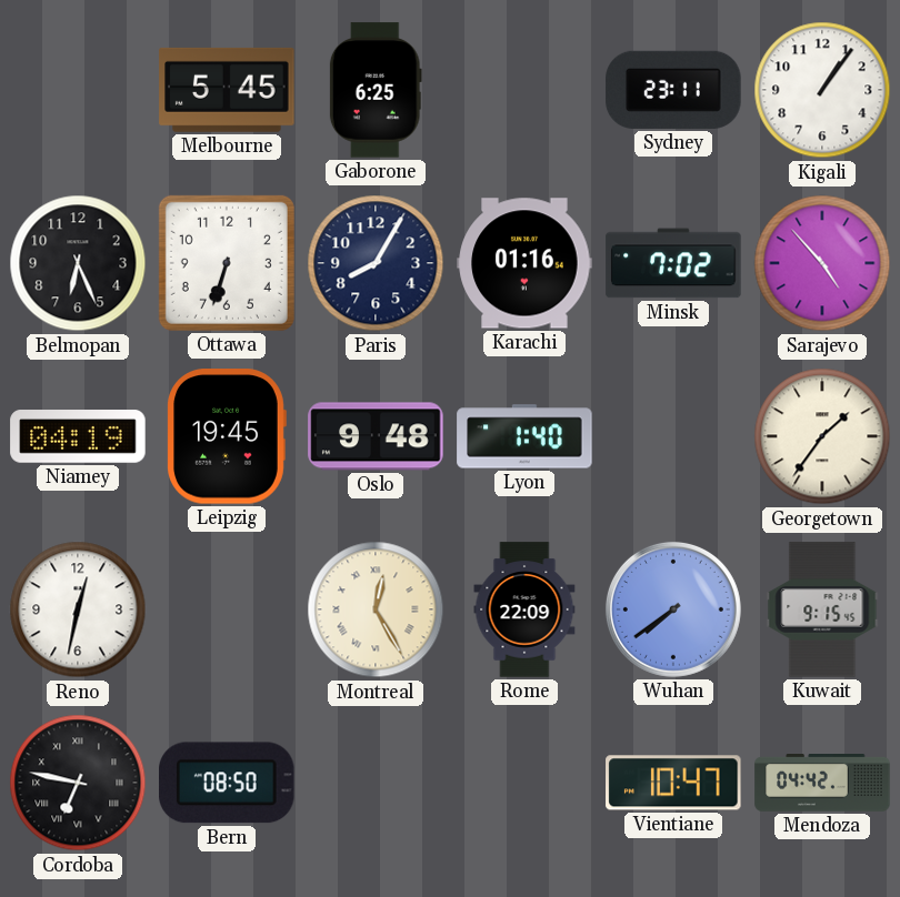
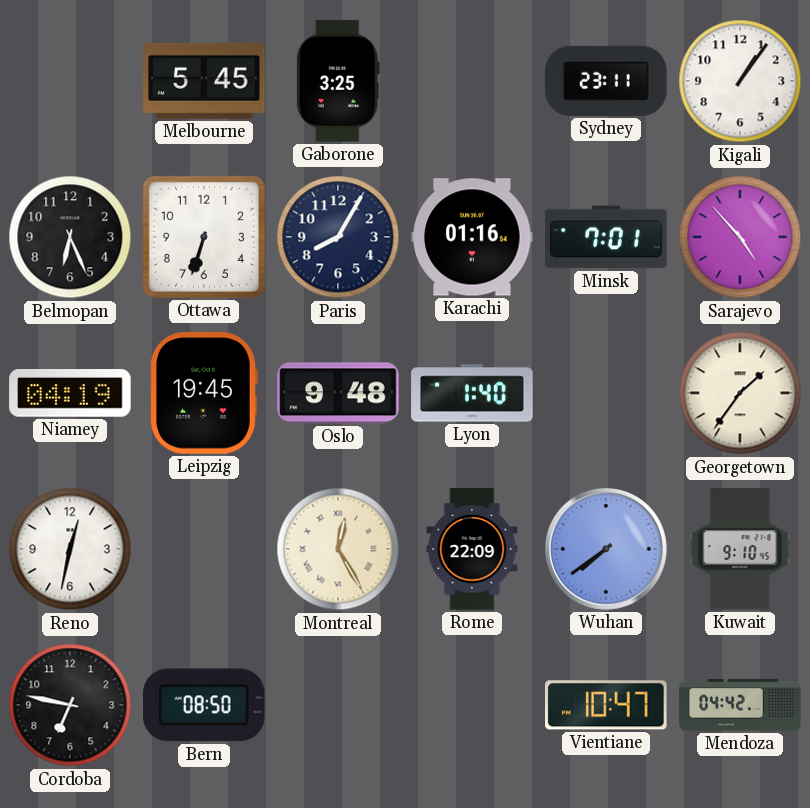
Gaborone: 6:25 -> 3:25 (338, 81)
Minsk: 7:02 -> 7:01 (606, 237)
Kuwait: 9:15 -> 9:10 (740, 549)
Cordoba numerals: Roman -> Arabic (70, 705)
